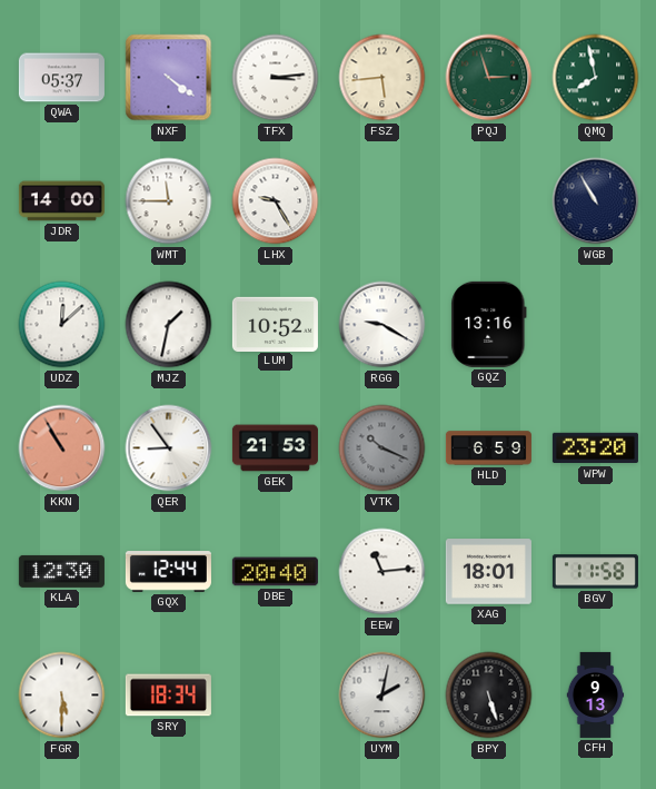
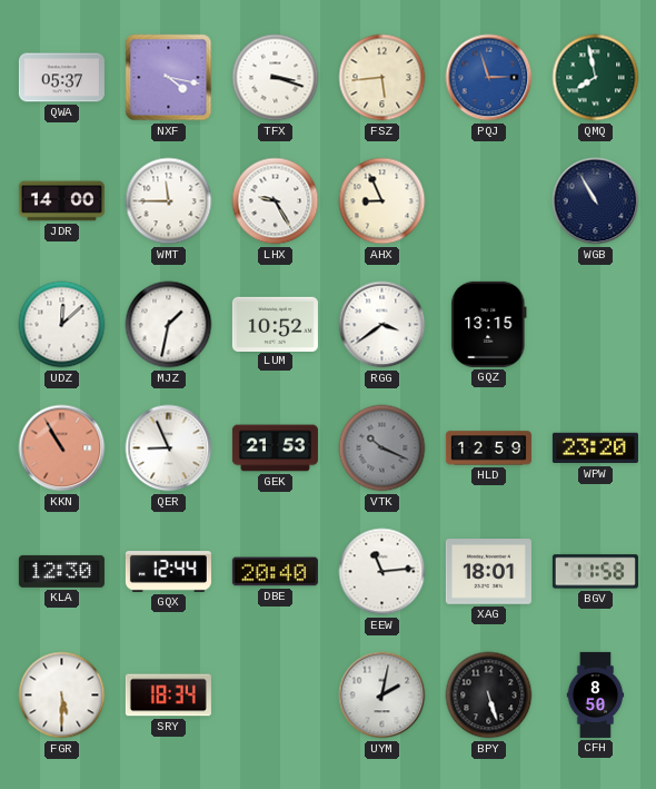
NXF: 4:21 -> 4:17 (169, 78)
TFX: 3:14 -> 3:18 (276, 78)
PQJ dial: green -> blue (489, 78)
AHX: none -> 8:56 (382, 201)
RGG: 9:20 -> 3:39 (382, 325)
GQZ: 13:16 -> 13:15 (489, 324)
QER: 8:54 -> 8:56 (169, 448)
HLD: 6:59 -> 12:59 (488, 448)
CFH: 9:13 -> 8:50 (596, 694)
